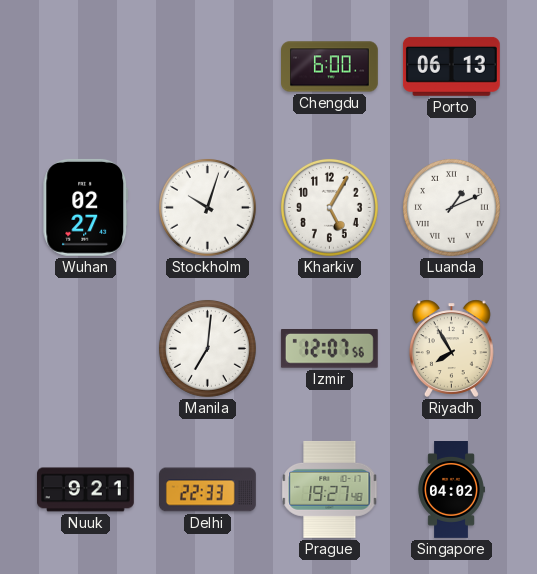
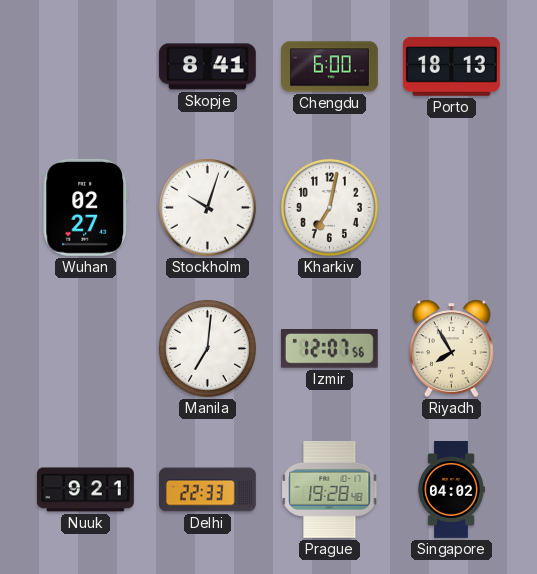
Skopje: none -> 8:41 (207, 67)
Porto: 06:13 -> 18:13 (451, 66)
Kharkiv: 5:05 -> 7:02 (329, 207)
Luanda: 1:11 -> none (451, 207)
Prague: 19:27 -> 19:28 (330, 489)
